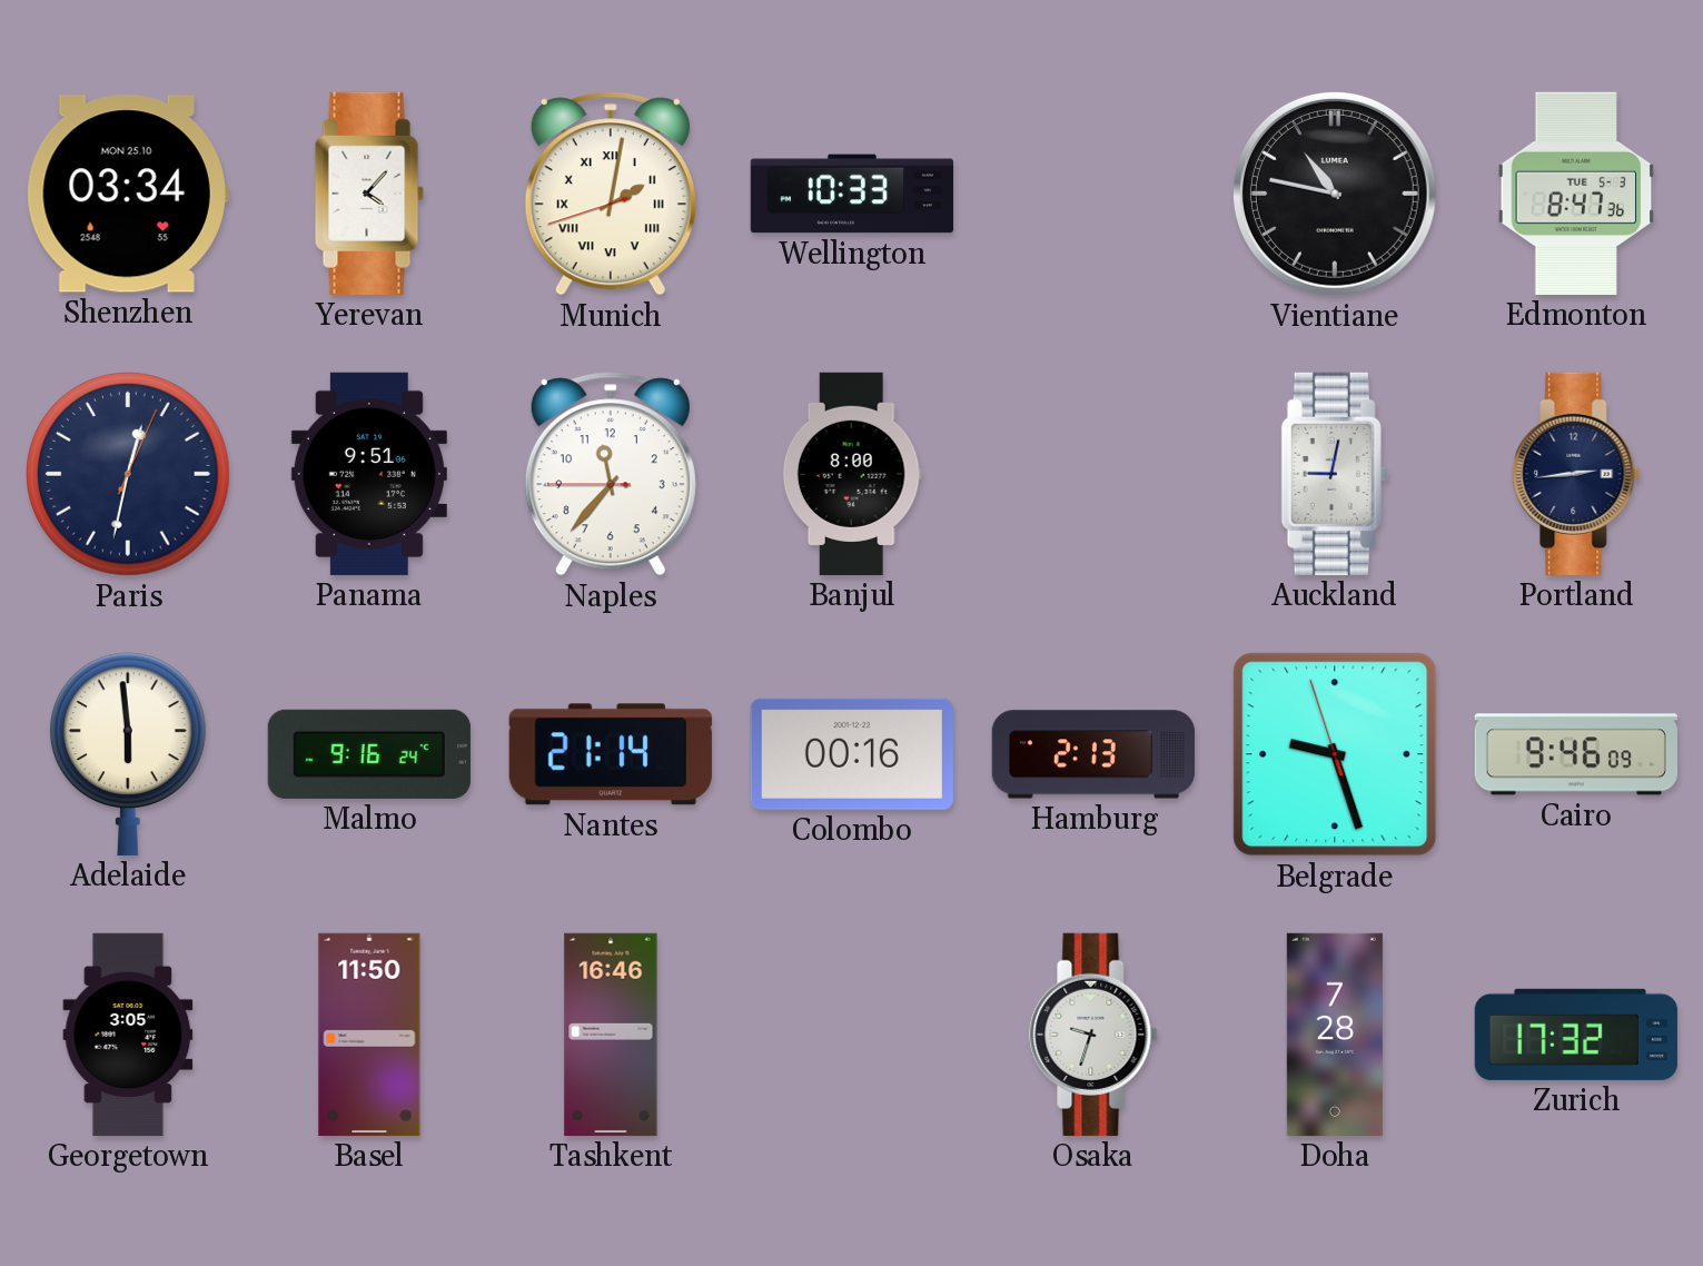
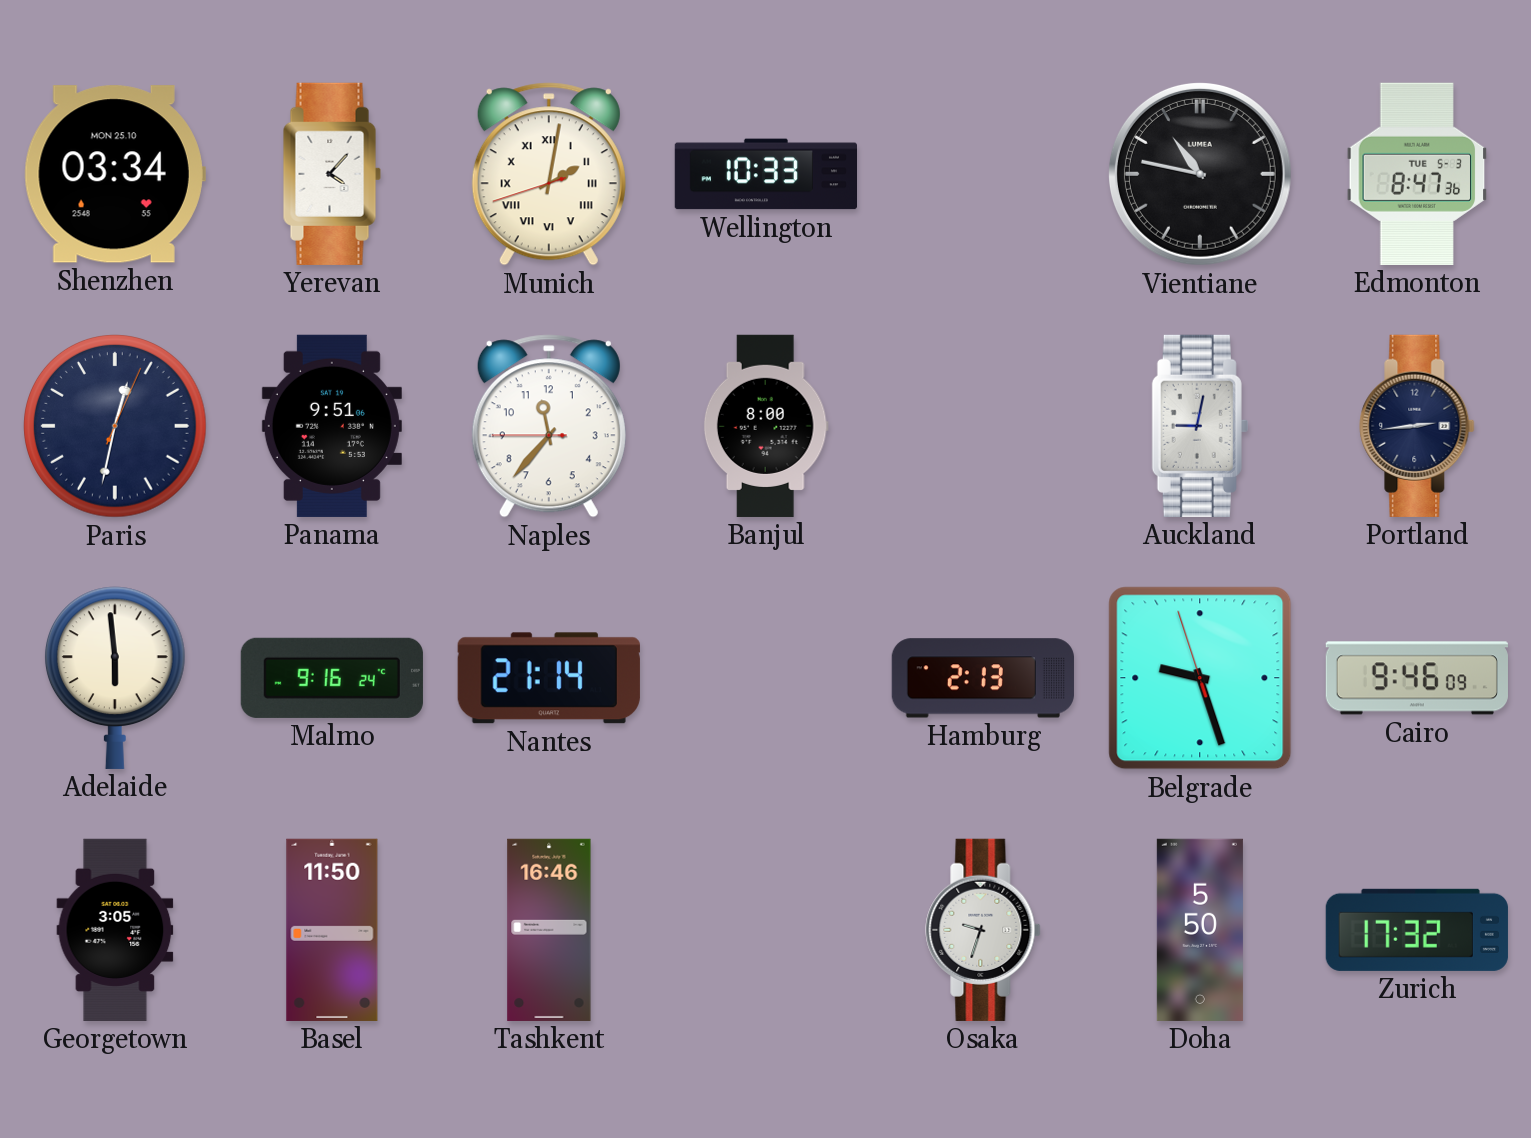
Colombo: 00:16 -> none (852, 754)
Doha: 7:28 -> 5:50 (1200, 930)
